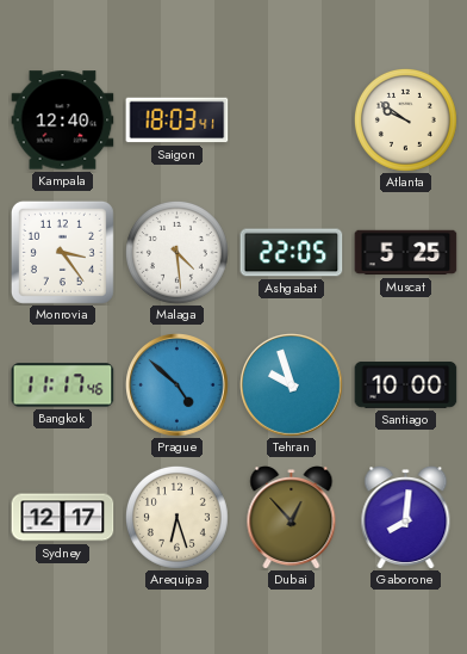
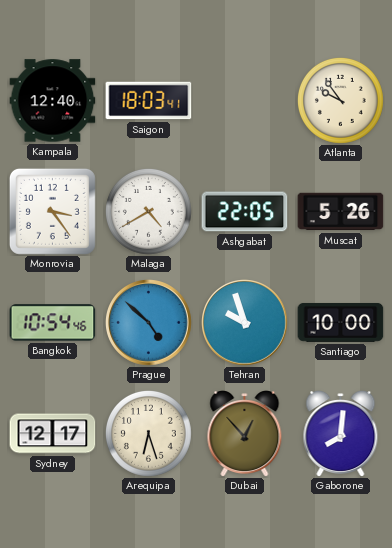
Atlanta: 9:51 -> 9:54 (340, 100)
Malaga: 4:29 -> 4:40 (148, 211)
Muscat: 5:25 -> 5:26 (341, 212)
Bangkok: 11:17 -> 10:54 (53, 323)
